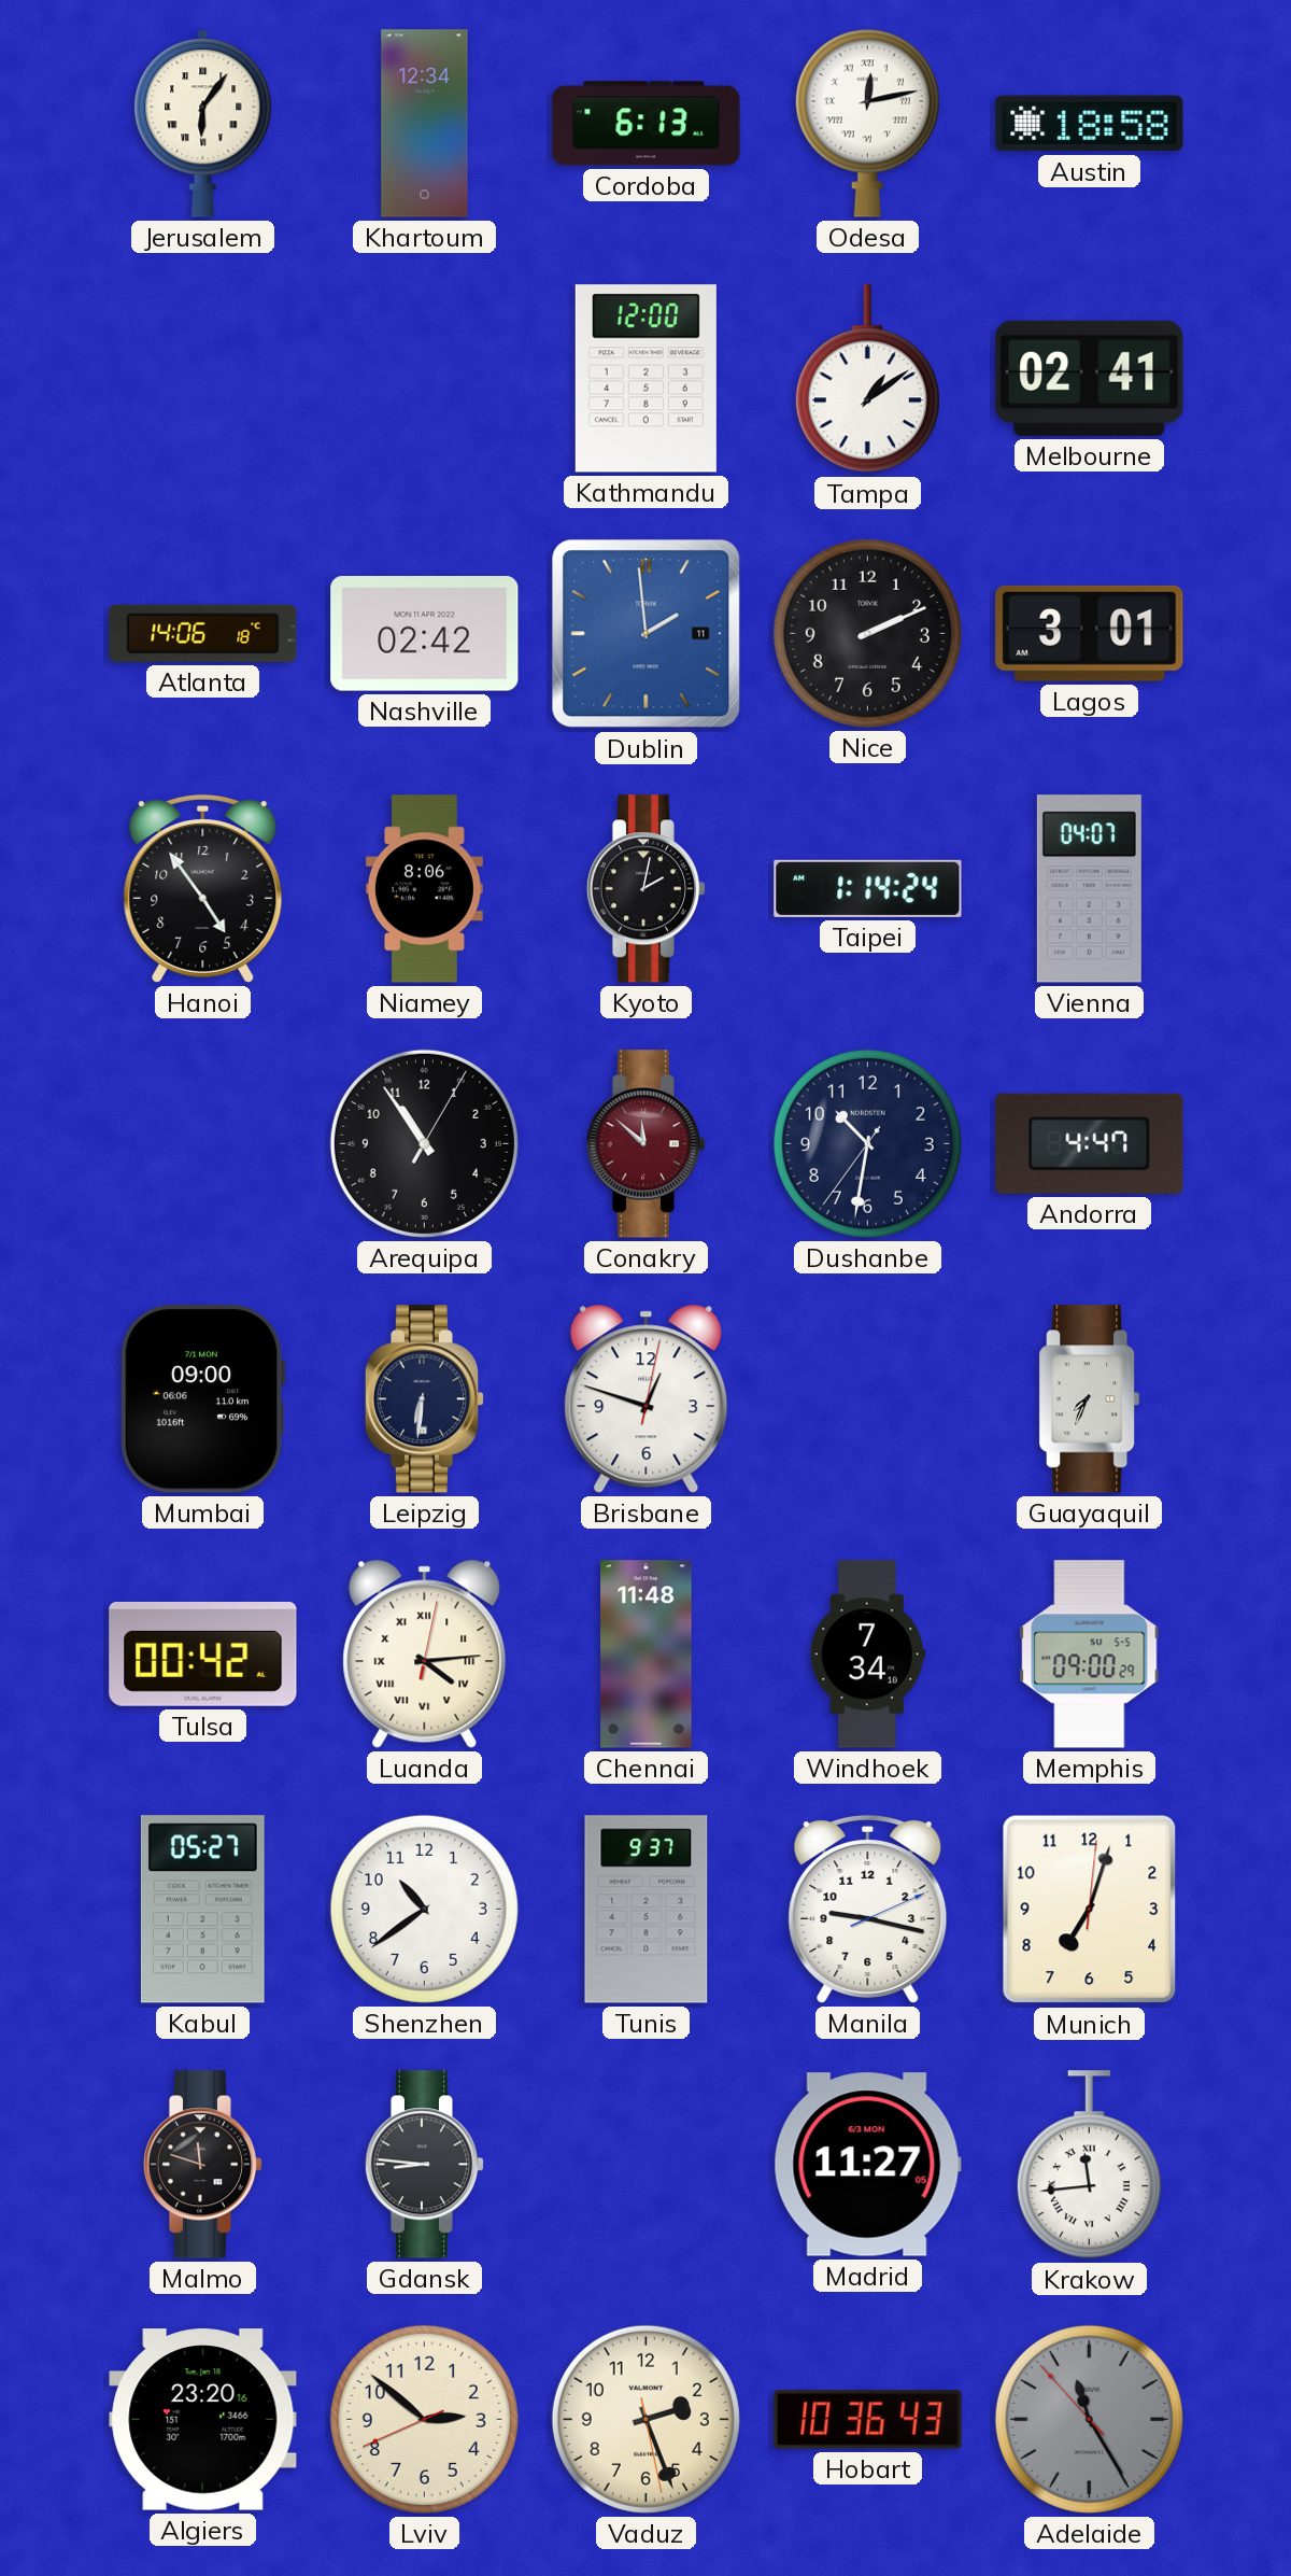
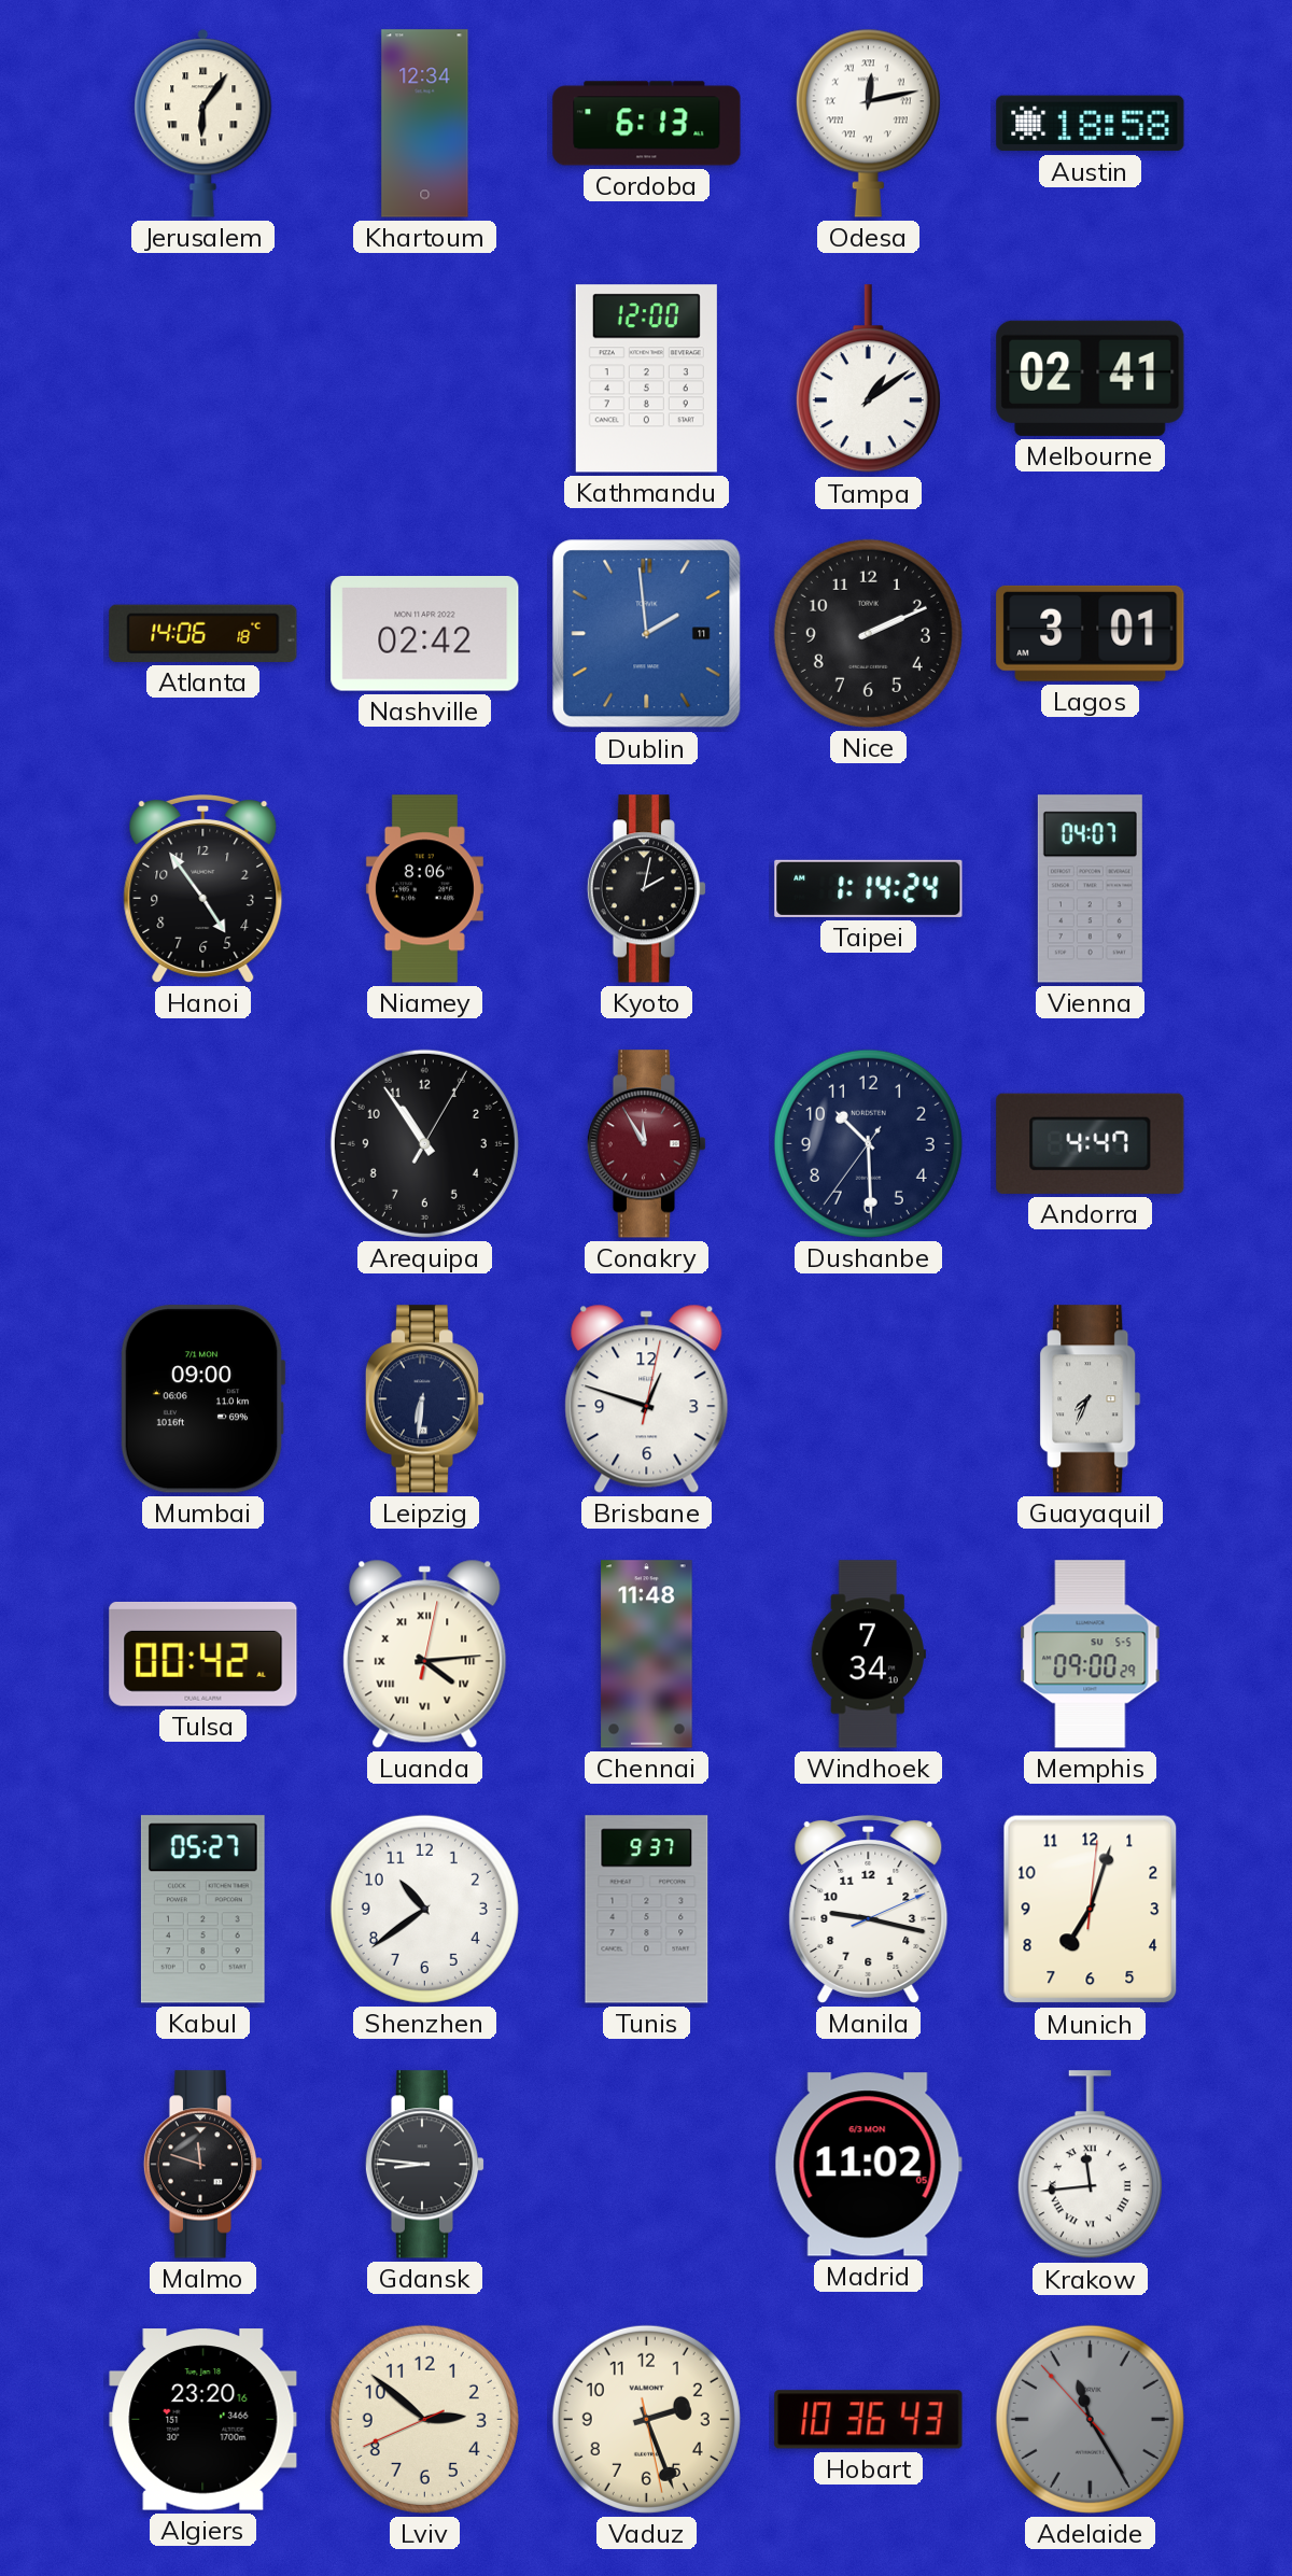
Conakry: 11:52 -> 11:55 (647, 1144)
Dushanbe: 10:31 -> 10:29 (868, 1143)
Madrid: 11:27 -> 11:02 (868, 2165)
